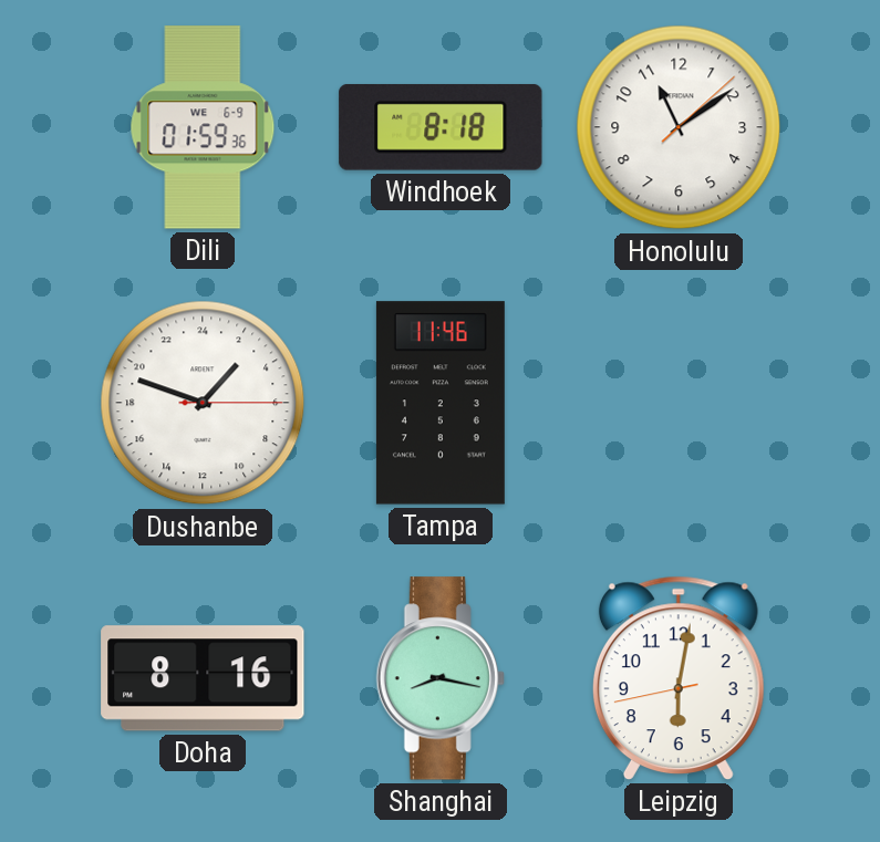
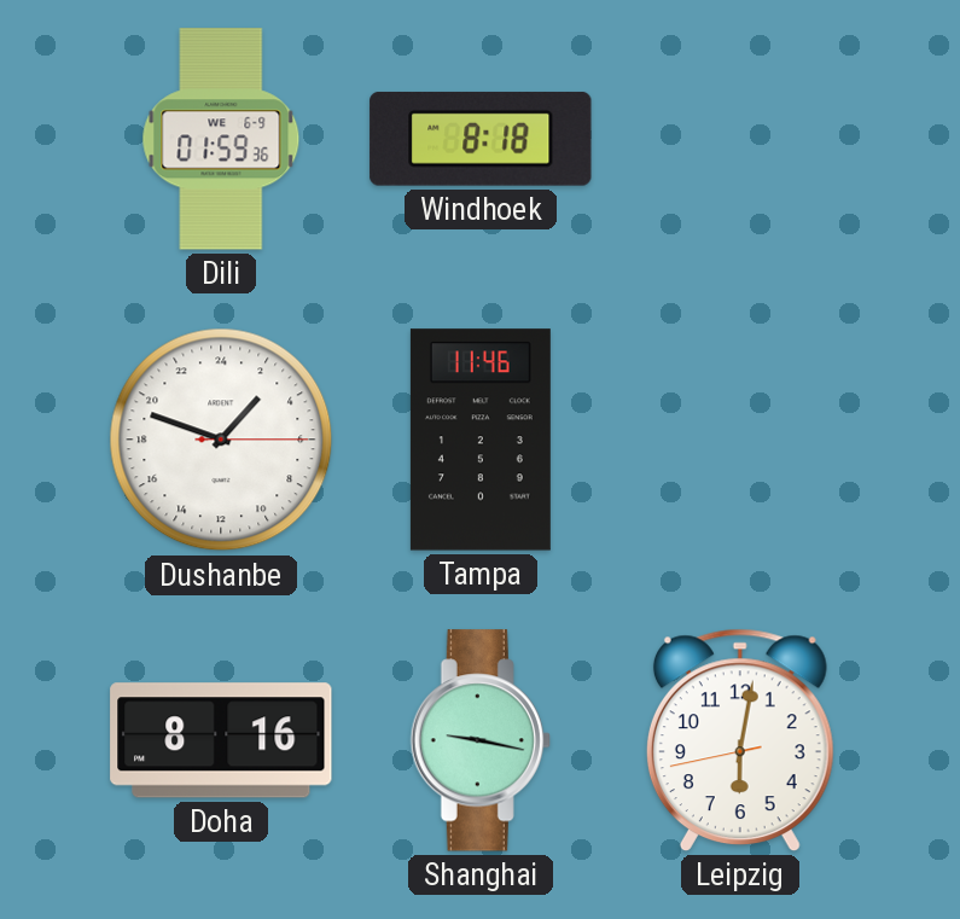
Honolulu: 11:09 -> none (679, 127)
Shanghai: 8:17 -> 9:17 (481, 740)
